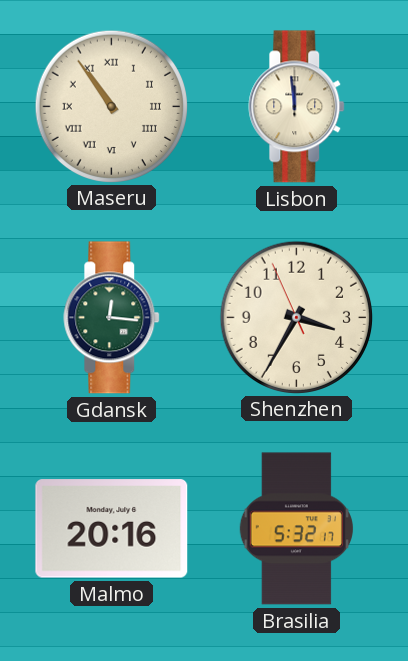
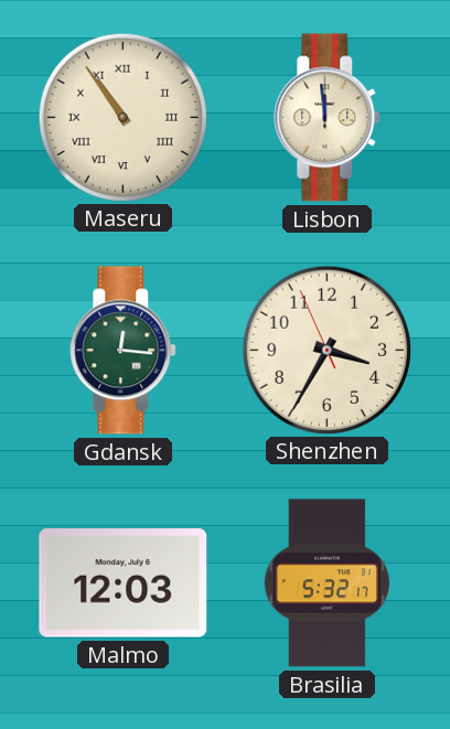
Malmo: 20:16 -> 12:03 (124, 583)
